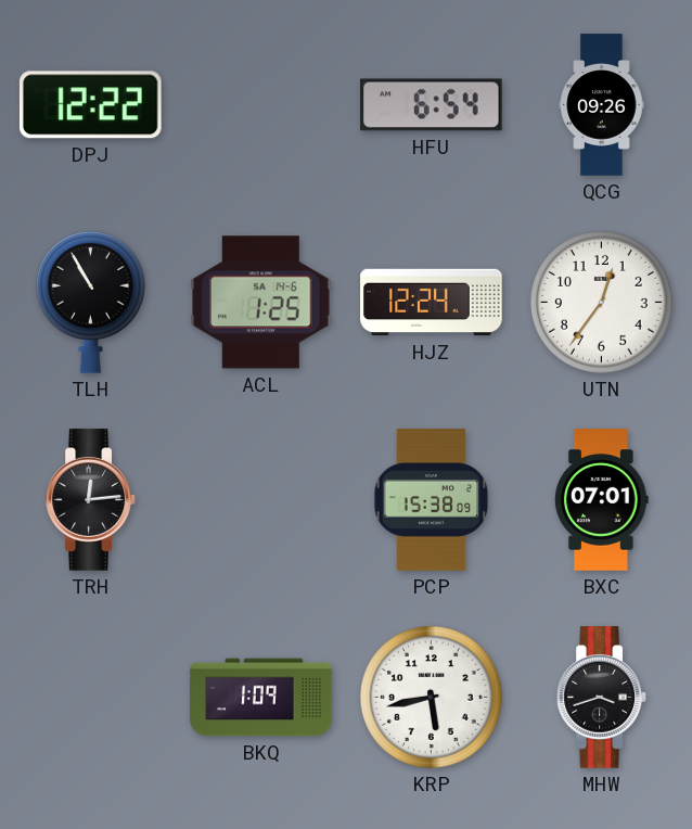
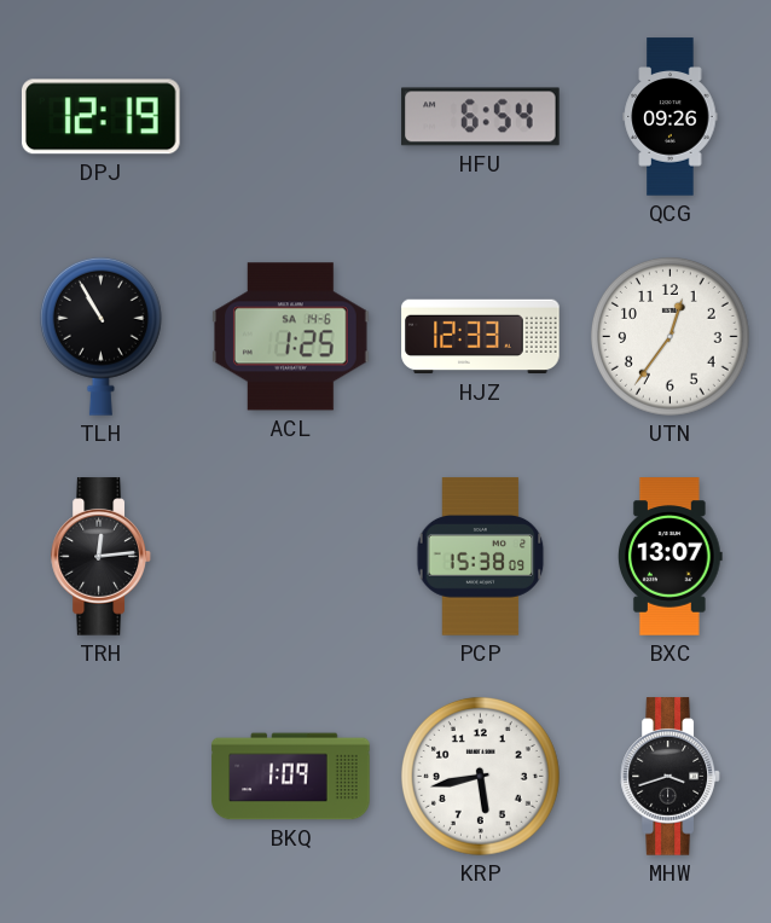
DPJ: 12:22 -> 12:19 (100, 117)
HJZ: 12:24 -> 12:33 (481, 337)
BXC: 07:01 -> 13:07 (671, 557)
